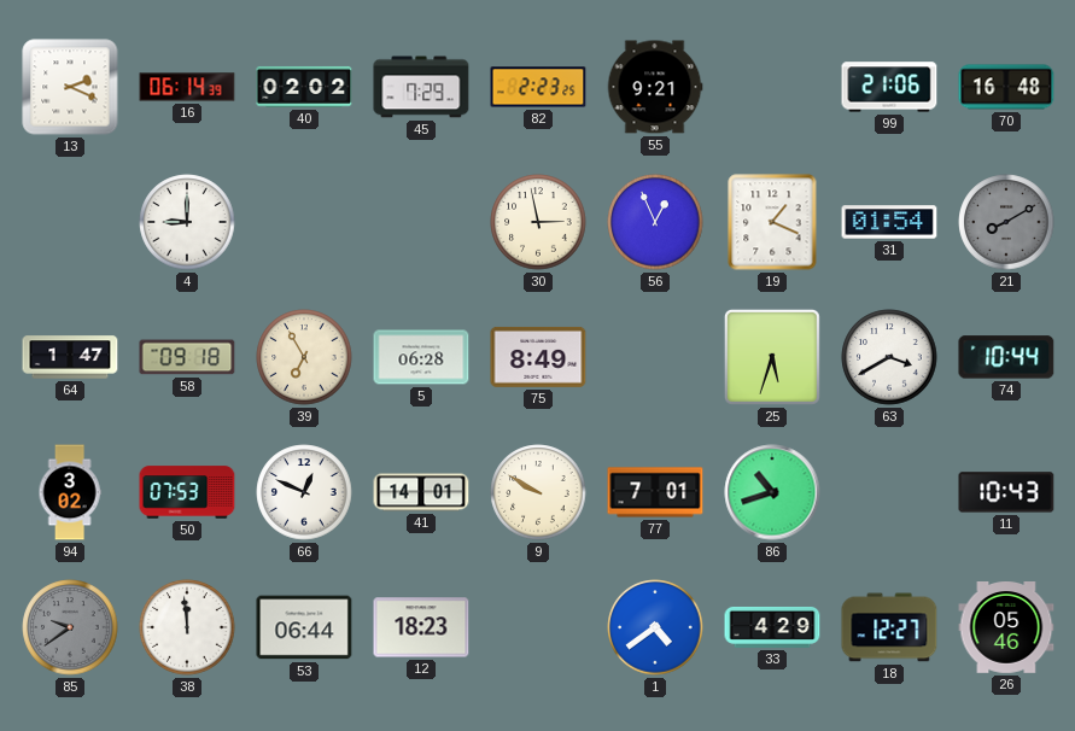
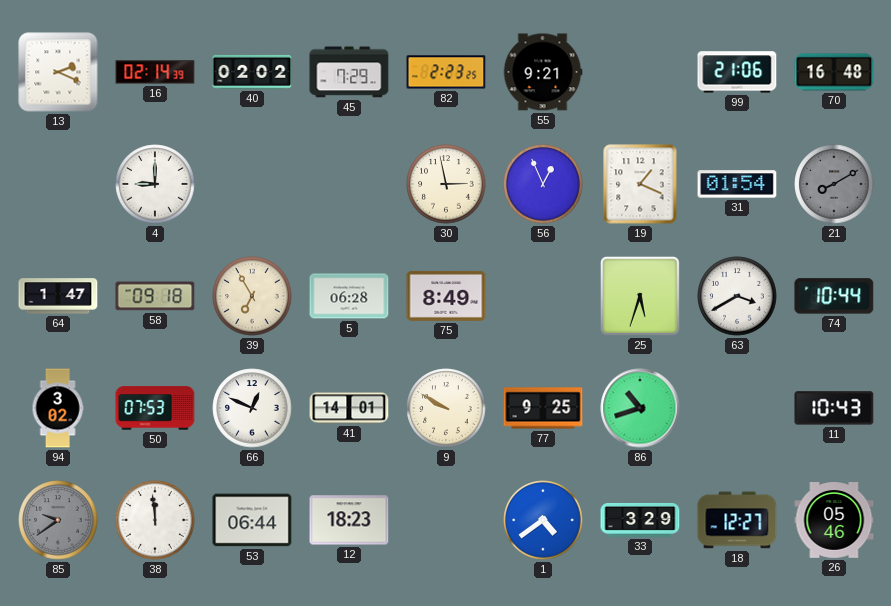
16: 06:14 -> 02:14 (155, 72)
77: 7:01 -> 9:25 (543, 408)
33: 4:29 -> 3:29 (640, 520)
